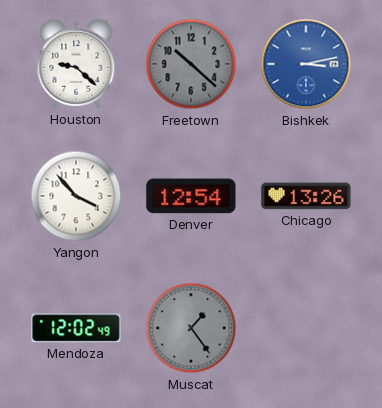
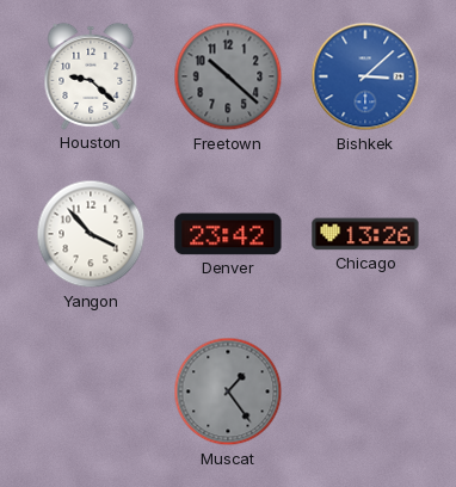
Bishkek: 3:13 -> 3:08 (365, 76)
Denver: 12:54 -> 23:42 (228, 234)
Mendoza: 12:02 -> none (76, 328)
